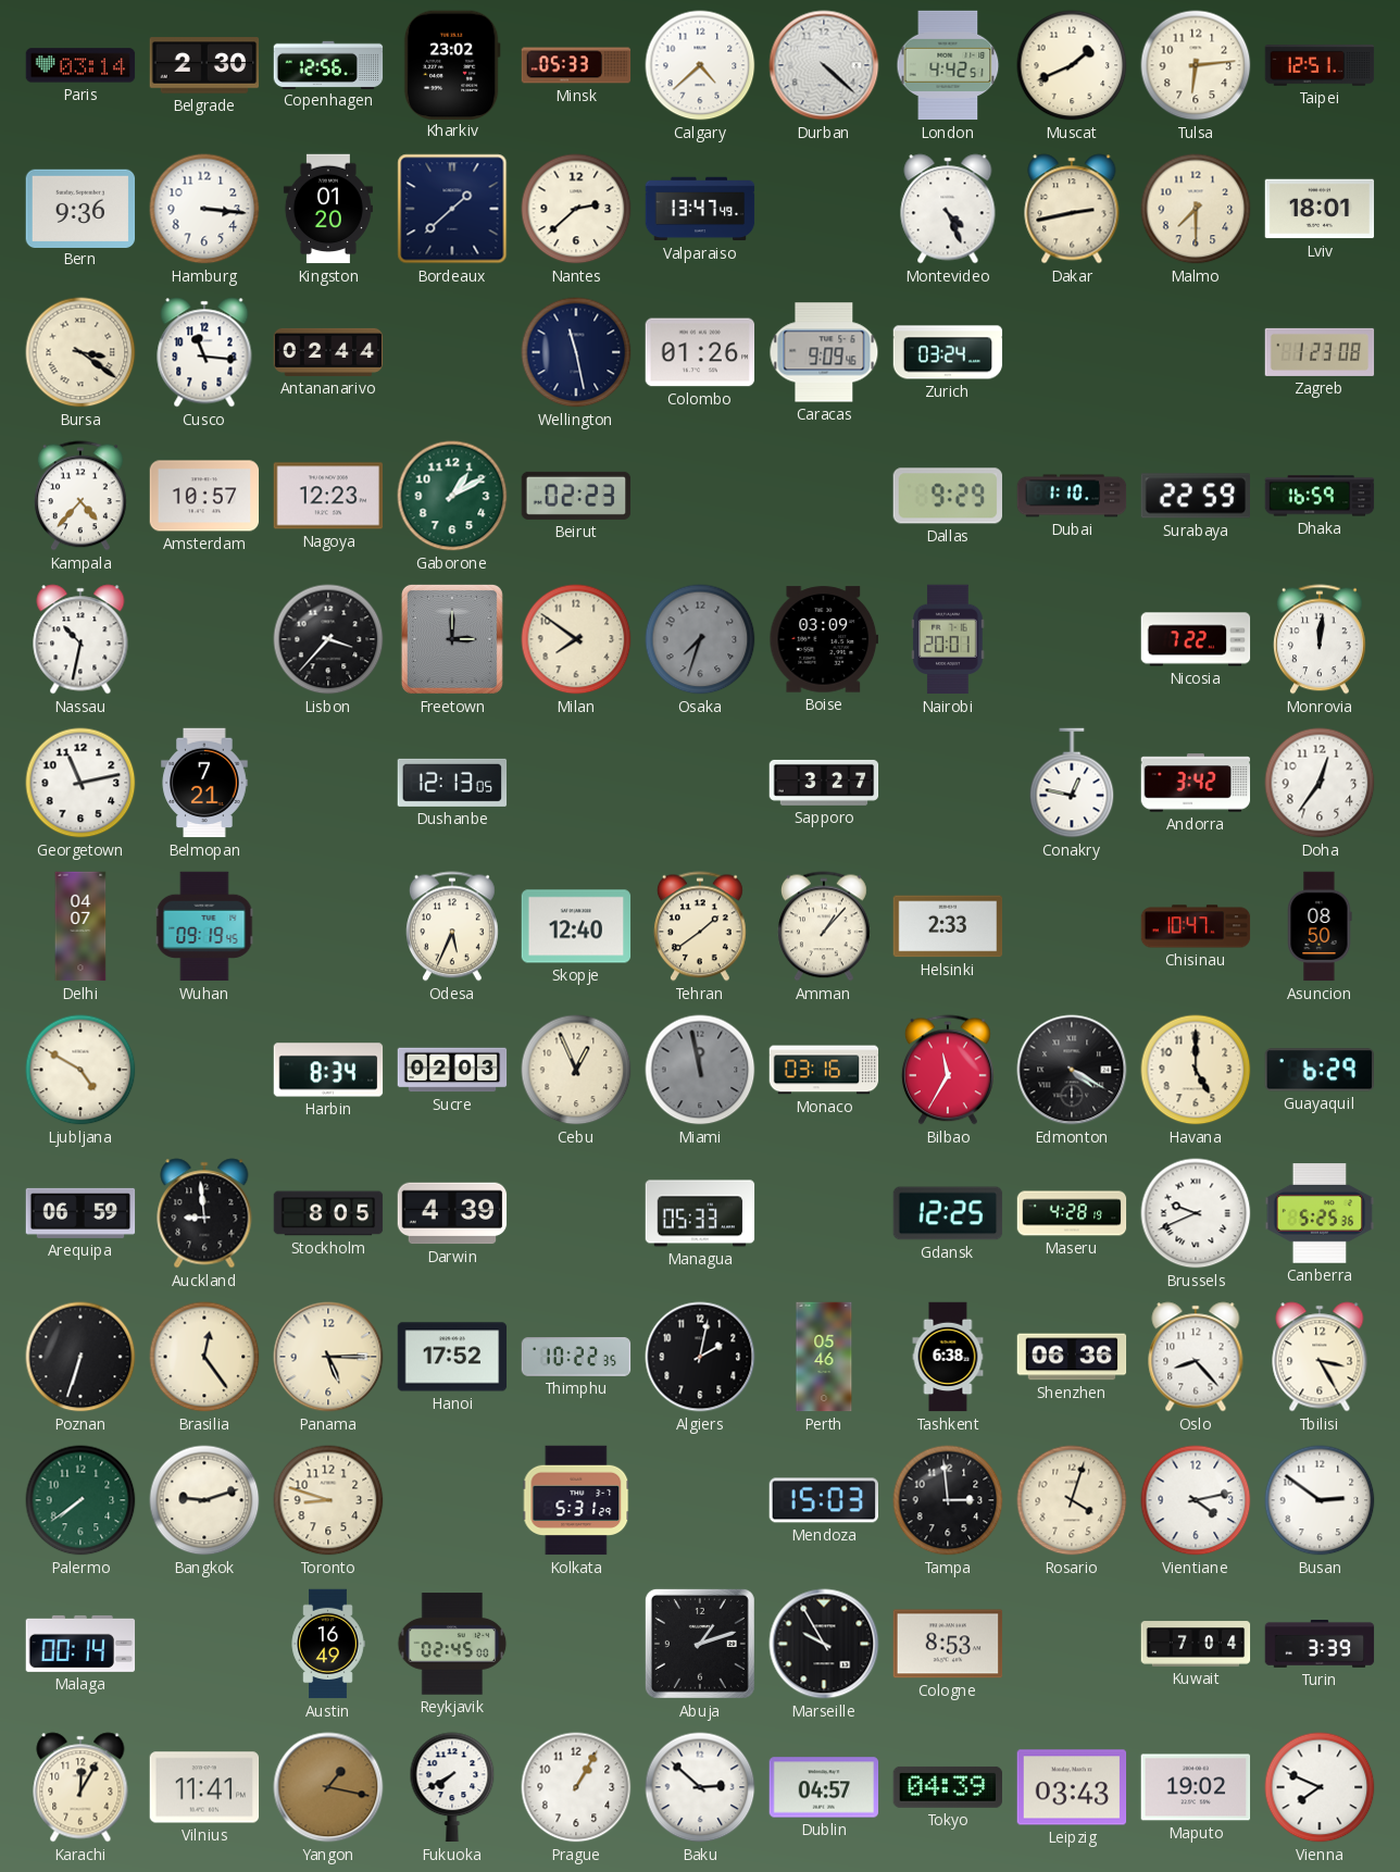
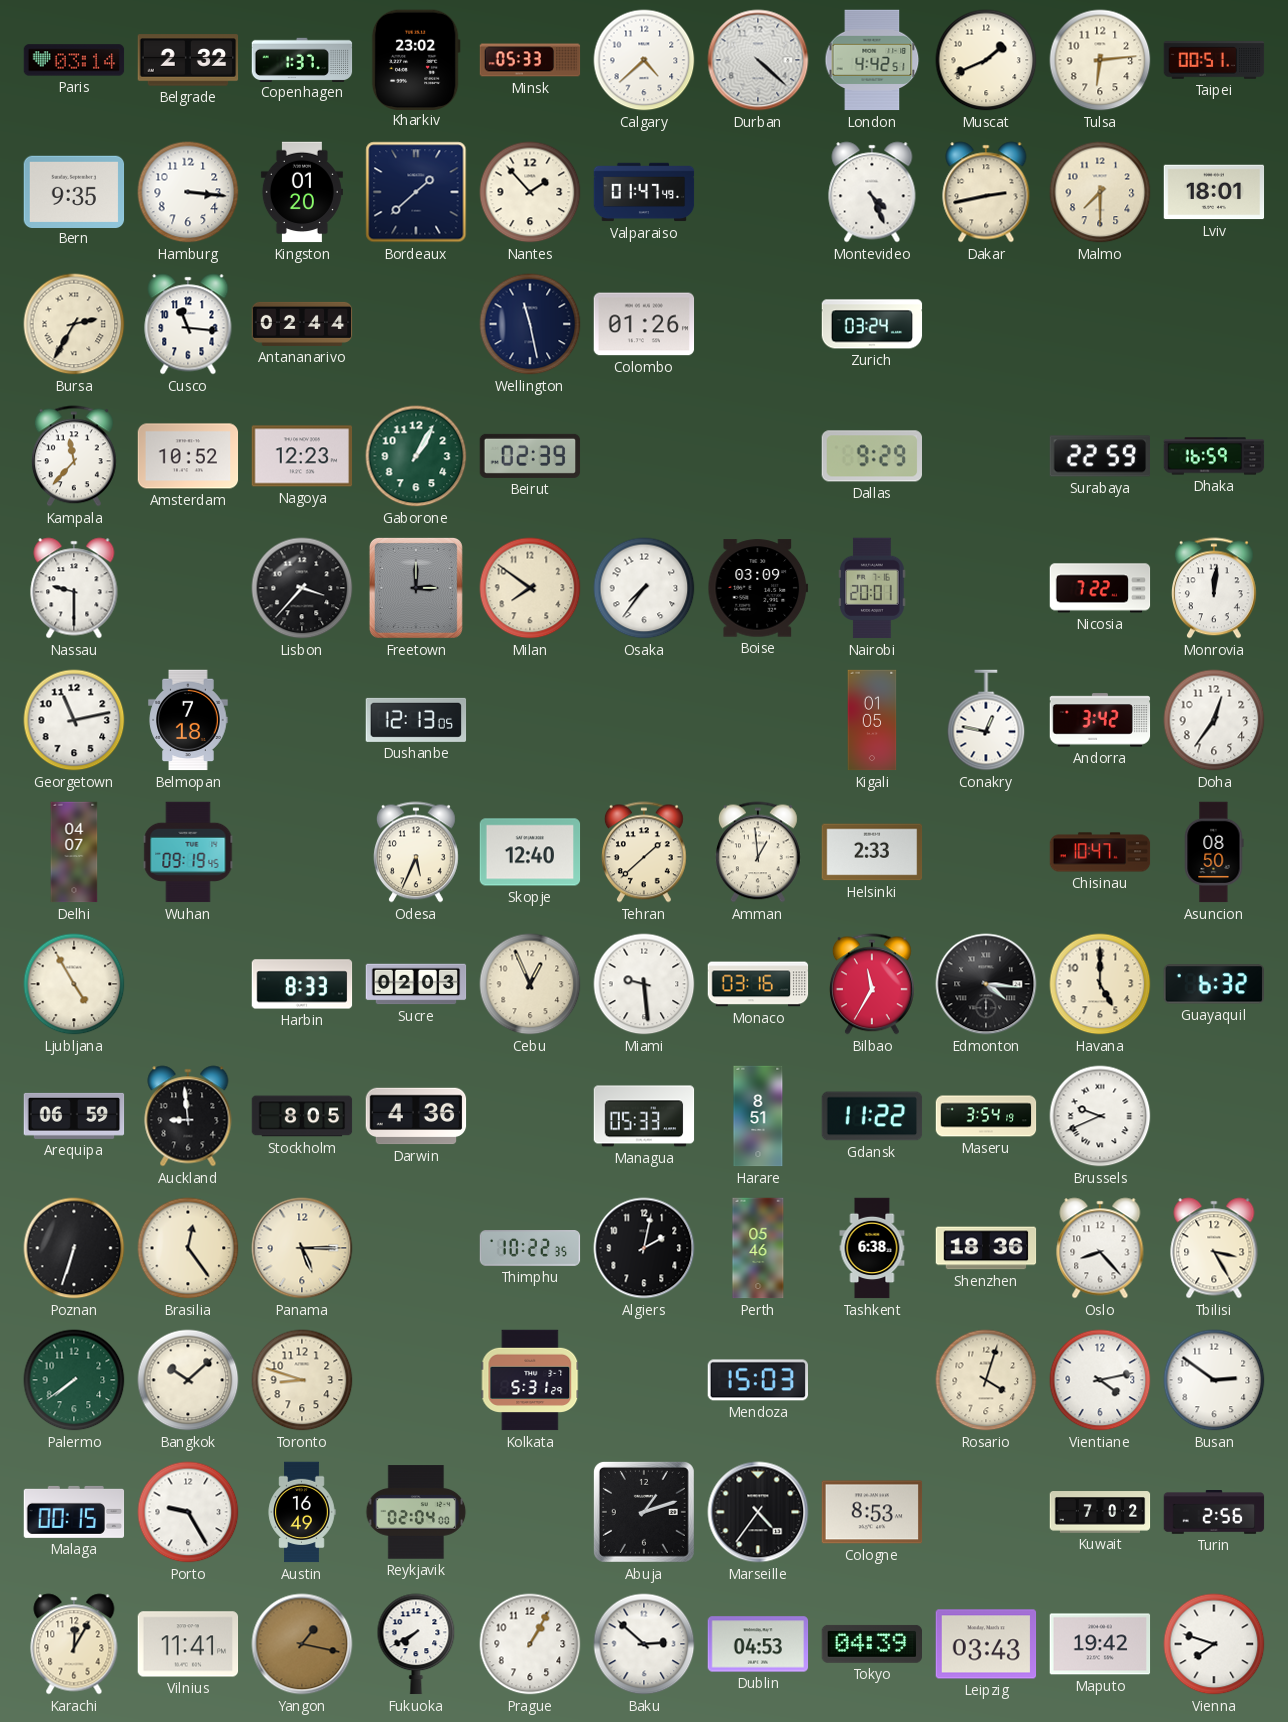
Belgrade: 2:30 -> 2:32 (188, 60)
Copenhagen: 12:56 -> 1:37 (302, 59)
Taipei: 12:51 -> 00:51 (1214, 60)
Bern: 9:36 -> 9:35 (74, 191)
Nantes: 2:38 -> 1:53 (530, 192)
Valparaiso: 13:47 -> 01:47 (644, 192)
Bursa: 3:21 -> 2:35 (74, 324)
Caracas: 9:09 -> none (824, 352)
Zagreb: 1:23 -> none (1320, 352)
Kampala: 4:37 -> 11:37 (74, 456)
Amsterdam: 10:57 -> 10:52 (188, 456)
Gaborone: 1:10 -> 1:05 (416, 456)
Beirut: 02:23 -> 02:39 (530, 456)
Dubai: 1:10 -> none (1072, 496)
Nassau: 10:32 -> 9:30 (74, 588)
Osaka: 7:33 -> 7:36 (644, 588)
Osaka dial: grey -> white (644, 588)
Belmopan: 7:21 -> 7:18 (188, 720)
Sapporo: 3:27 -> none (824, 783)
Kigali: none -> 01:05 (872, 720)
Tehran: 1:39 -> 1:38 (644, 852)
Amman: 1:07 -> 12:59 (758, 852)
Ljubljana: 4:50 -> 4:55 (74, 984)
Harbin: 8:34 -> 8:33 (302, 984)
Miami: 11:58 -> 9:29 (644, 984)
Miami dial: grey -> white (644, 984)
Edmonton: 4:20 -> 4:16 (986, 984)
Guayaquil: 6:29 -> 6:32 (1213, 984)
Darwin: 4:39 -> 4:36 (416, 1116)
Harare: none -> 8:51 (758, 1116)
Gdansk: 12:25 -> 11:22 (872, 1116)
Maseru: 4:28 -> 3:54 (986, 1116)
Canberra: 5:25 -> none (1320, 1213)
Hanoi: 17:52 -> none (452, 1357)
Shenzhen: 06:36 -> 18:36 (986, 1248)
Bangkok: 9:12 -> 10:08 (188, 1380)
Tampa: 2:59 -> none (948, 1500)
Malaga: 00:14 -> 00:15 (74, 1512)
Porto: none -> 9:25 (188, 1512)
Reykjavik: 02:45 -> 02:04 (416, 1512)
Marseille: 9:55 -> 4:36 (758, 1512)
Kuwait: 7:04 -> 7:02 (1100, 1512)
Turin: 3:39 -> 2:56 (1214, 1512)
Dublin: 04:57 -> 04:53 (758, 1644)
Maputo: 19:02 -> 19:42 (1100, 1644)
Vienna: 7:49 -> 7:48 (1214, 1644)
